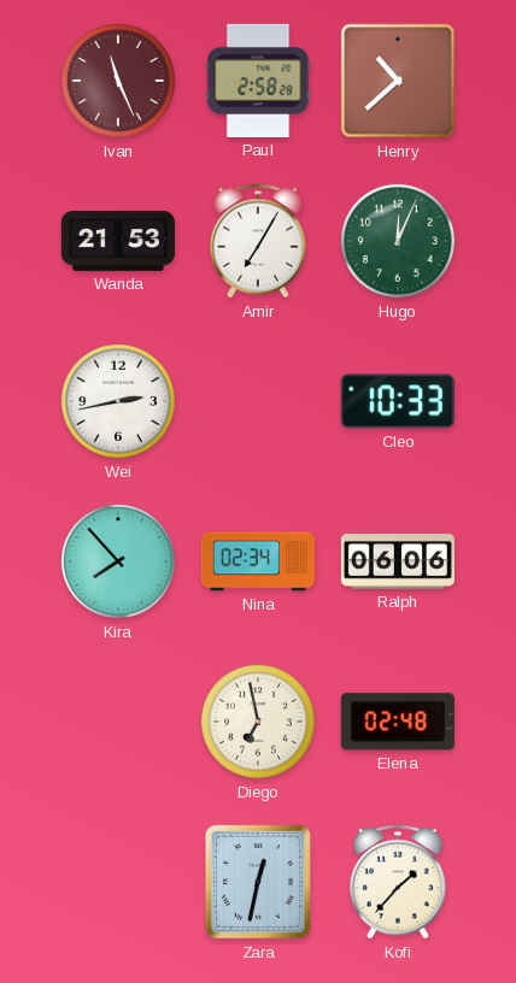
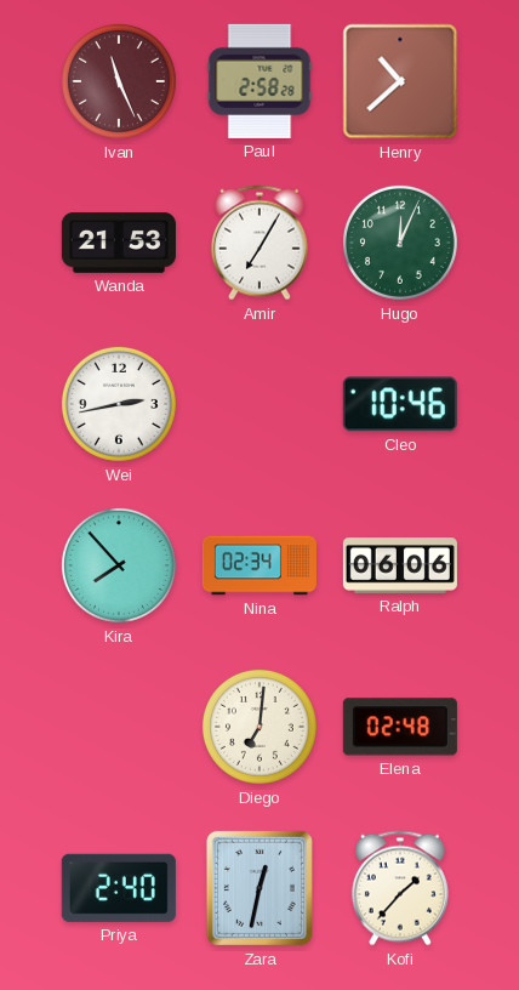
Cleo: 10:33 -> 10:46 (400, 404)
Diego: 6:58 -> 7:01 (259, 727)
Priya: none -> 2:40 (119, 888)
